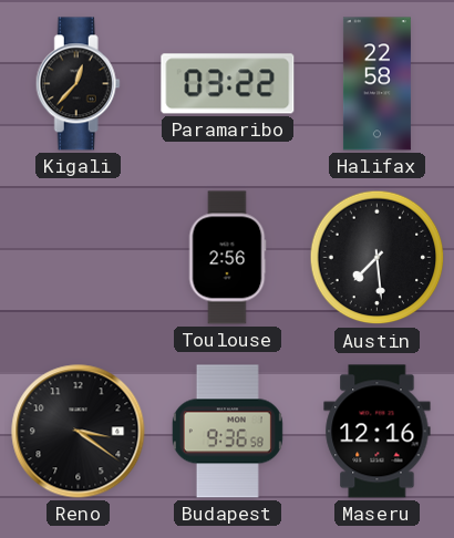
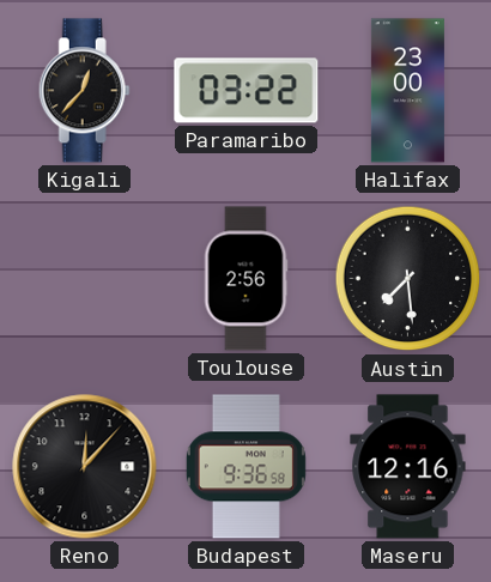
Halifax: 22:58 -> 23:00 (407, 91)
Reno: 3:21 -> 12:07 (85, 467)
